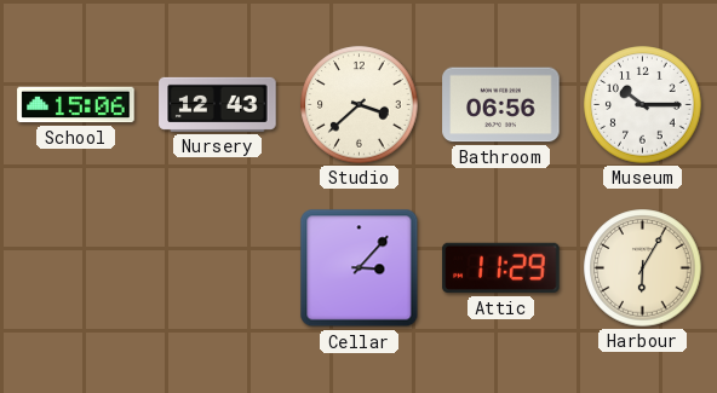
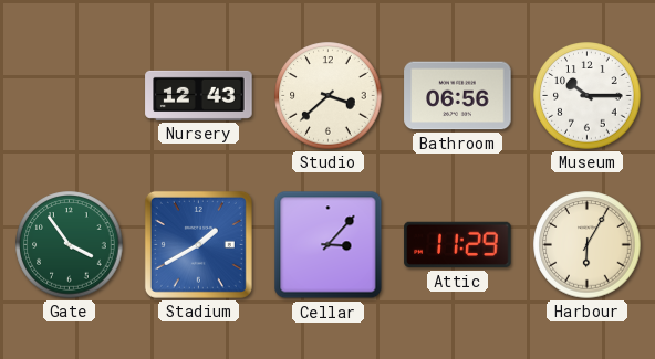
School: 15:06 -> none (76, 105)
Gate: none -> 3:54 (70, 245)
Stadium: none -> 1:40 (198, 244)
